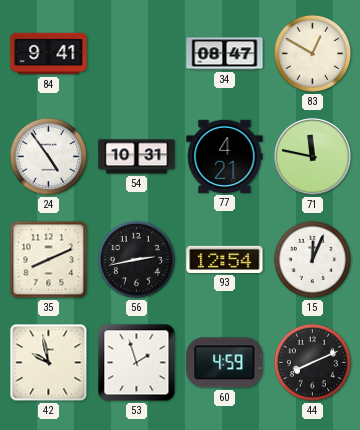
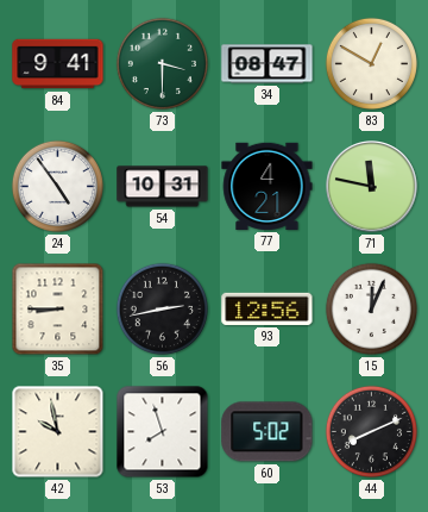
73: none -> 3:30 (162, 63)
35: 8:11 -> 8:45 (58, 310)
93: 12:54 -> 12:56 (267, 308)
53: 1:57 -> 7:57 (163, 432)
60: 4:59 -> 5:02 (267, 432)
